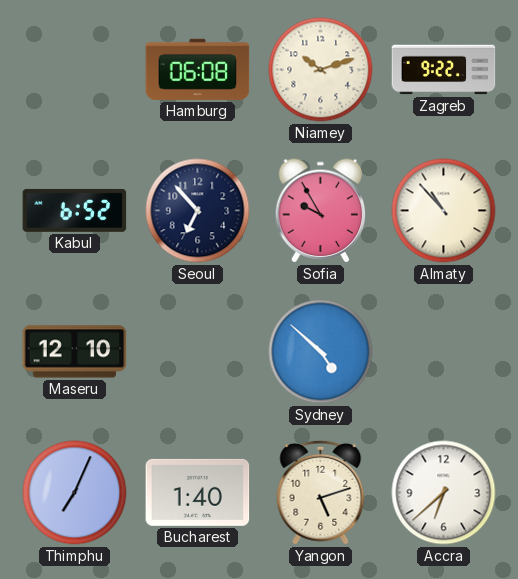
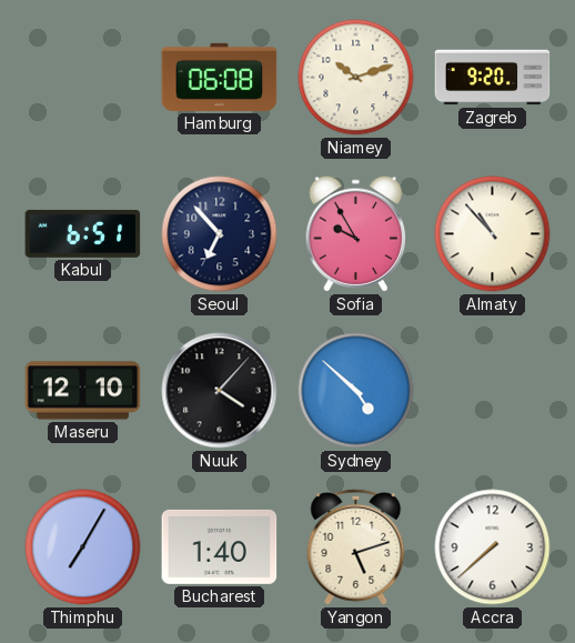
Zagreb: 9:22 -> 9:20 (493, 78)
Kabul: 6:52 -> 6:51 (83, 233)
Nuuk: none -> 4:07 (220, 391)
Thimphu: 7:04 -> 7:05 (83, 547)
Accra: 6:38 -> 7:38 (493, 547)
